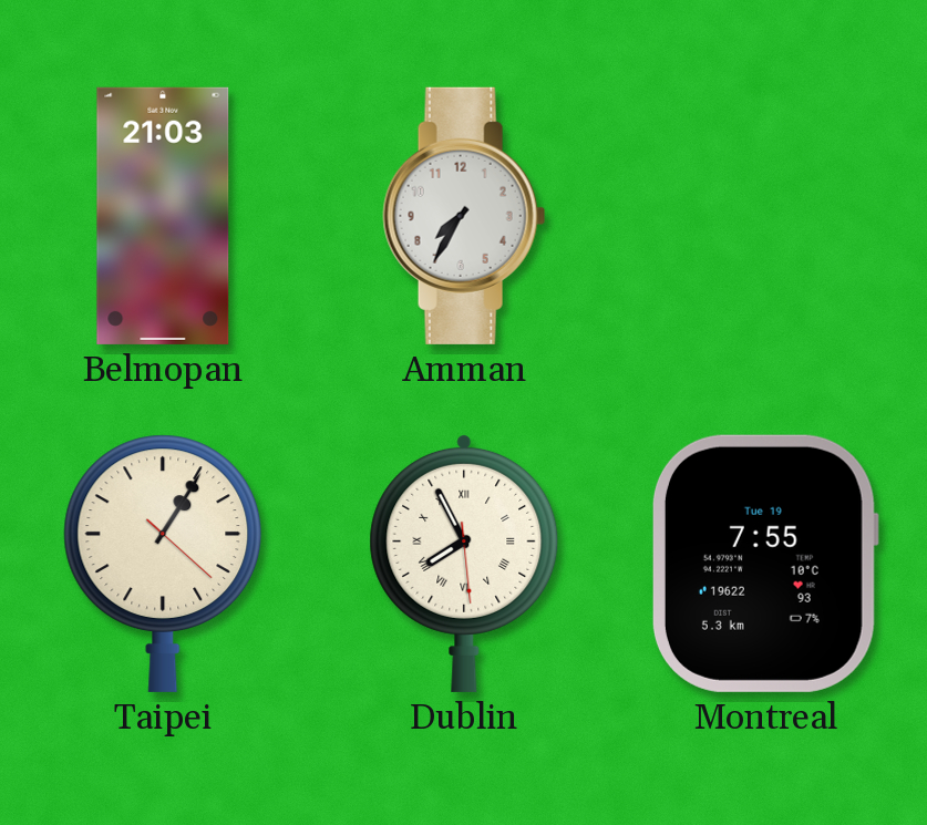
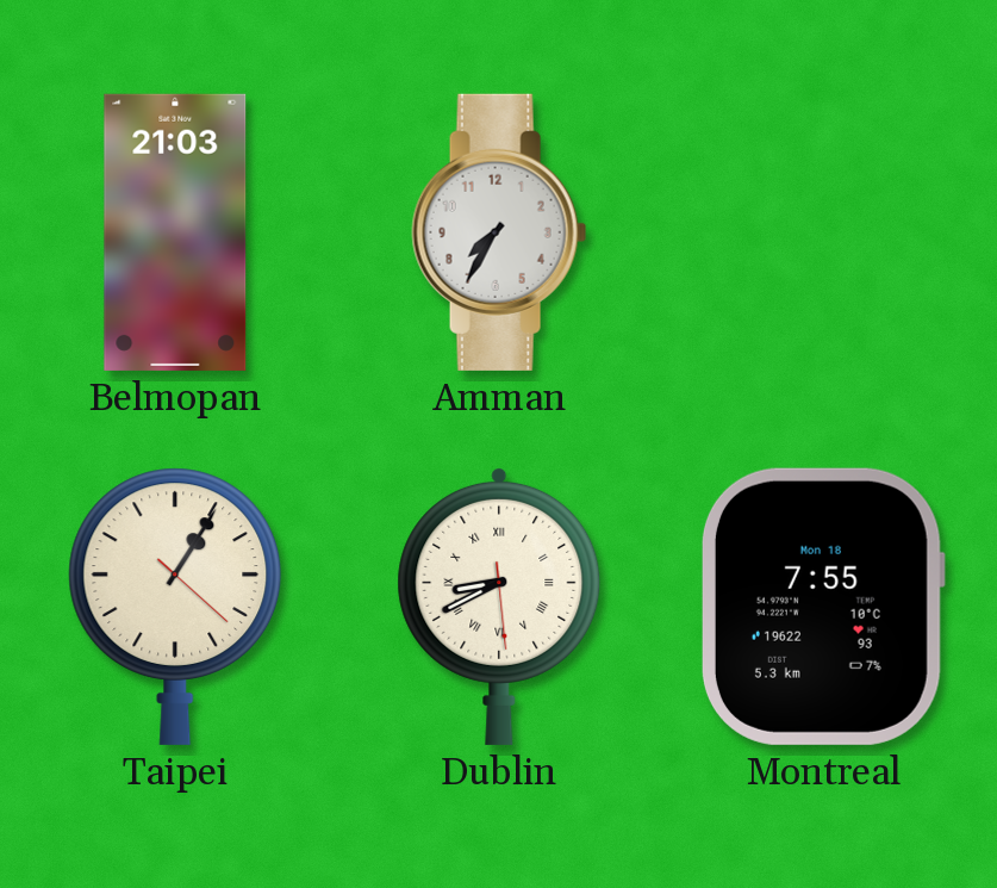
Dublin: 7:55 -> 8:40 (499, 606)
Montreal date: Tue 19 -> Mon 18 (822, 607)
